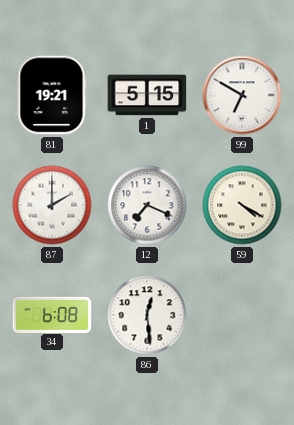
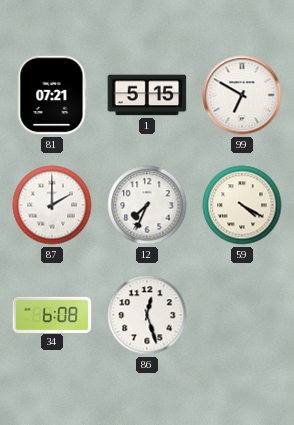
81: 19:21 -> 07:21 (52, 95)
12: 7:19 -> 7:34 (147, 205)
86: 12:29 -> 12:27 (147, 315)
